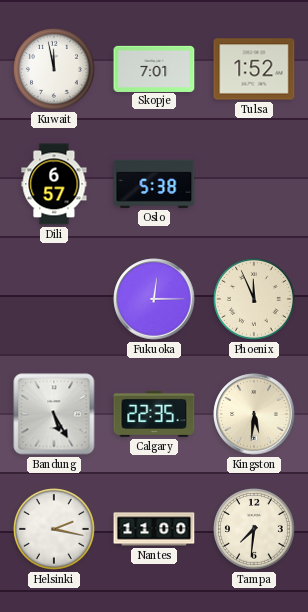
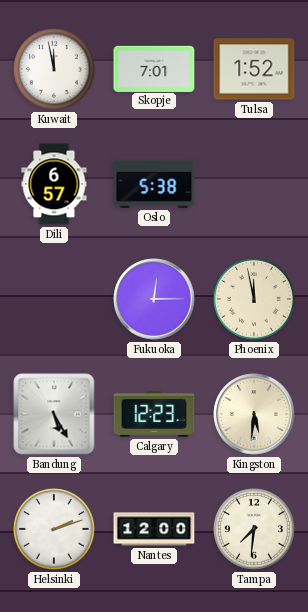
Phoenix: 11:56 -> 11:58 (255, 300)
Calgary: 22:35 -> 12:23 (154, 414)
Helsinki: 2:17 -> 2:12 (55, 530)
Nantes: 11:00 -> 12:00 (154, 529)
